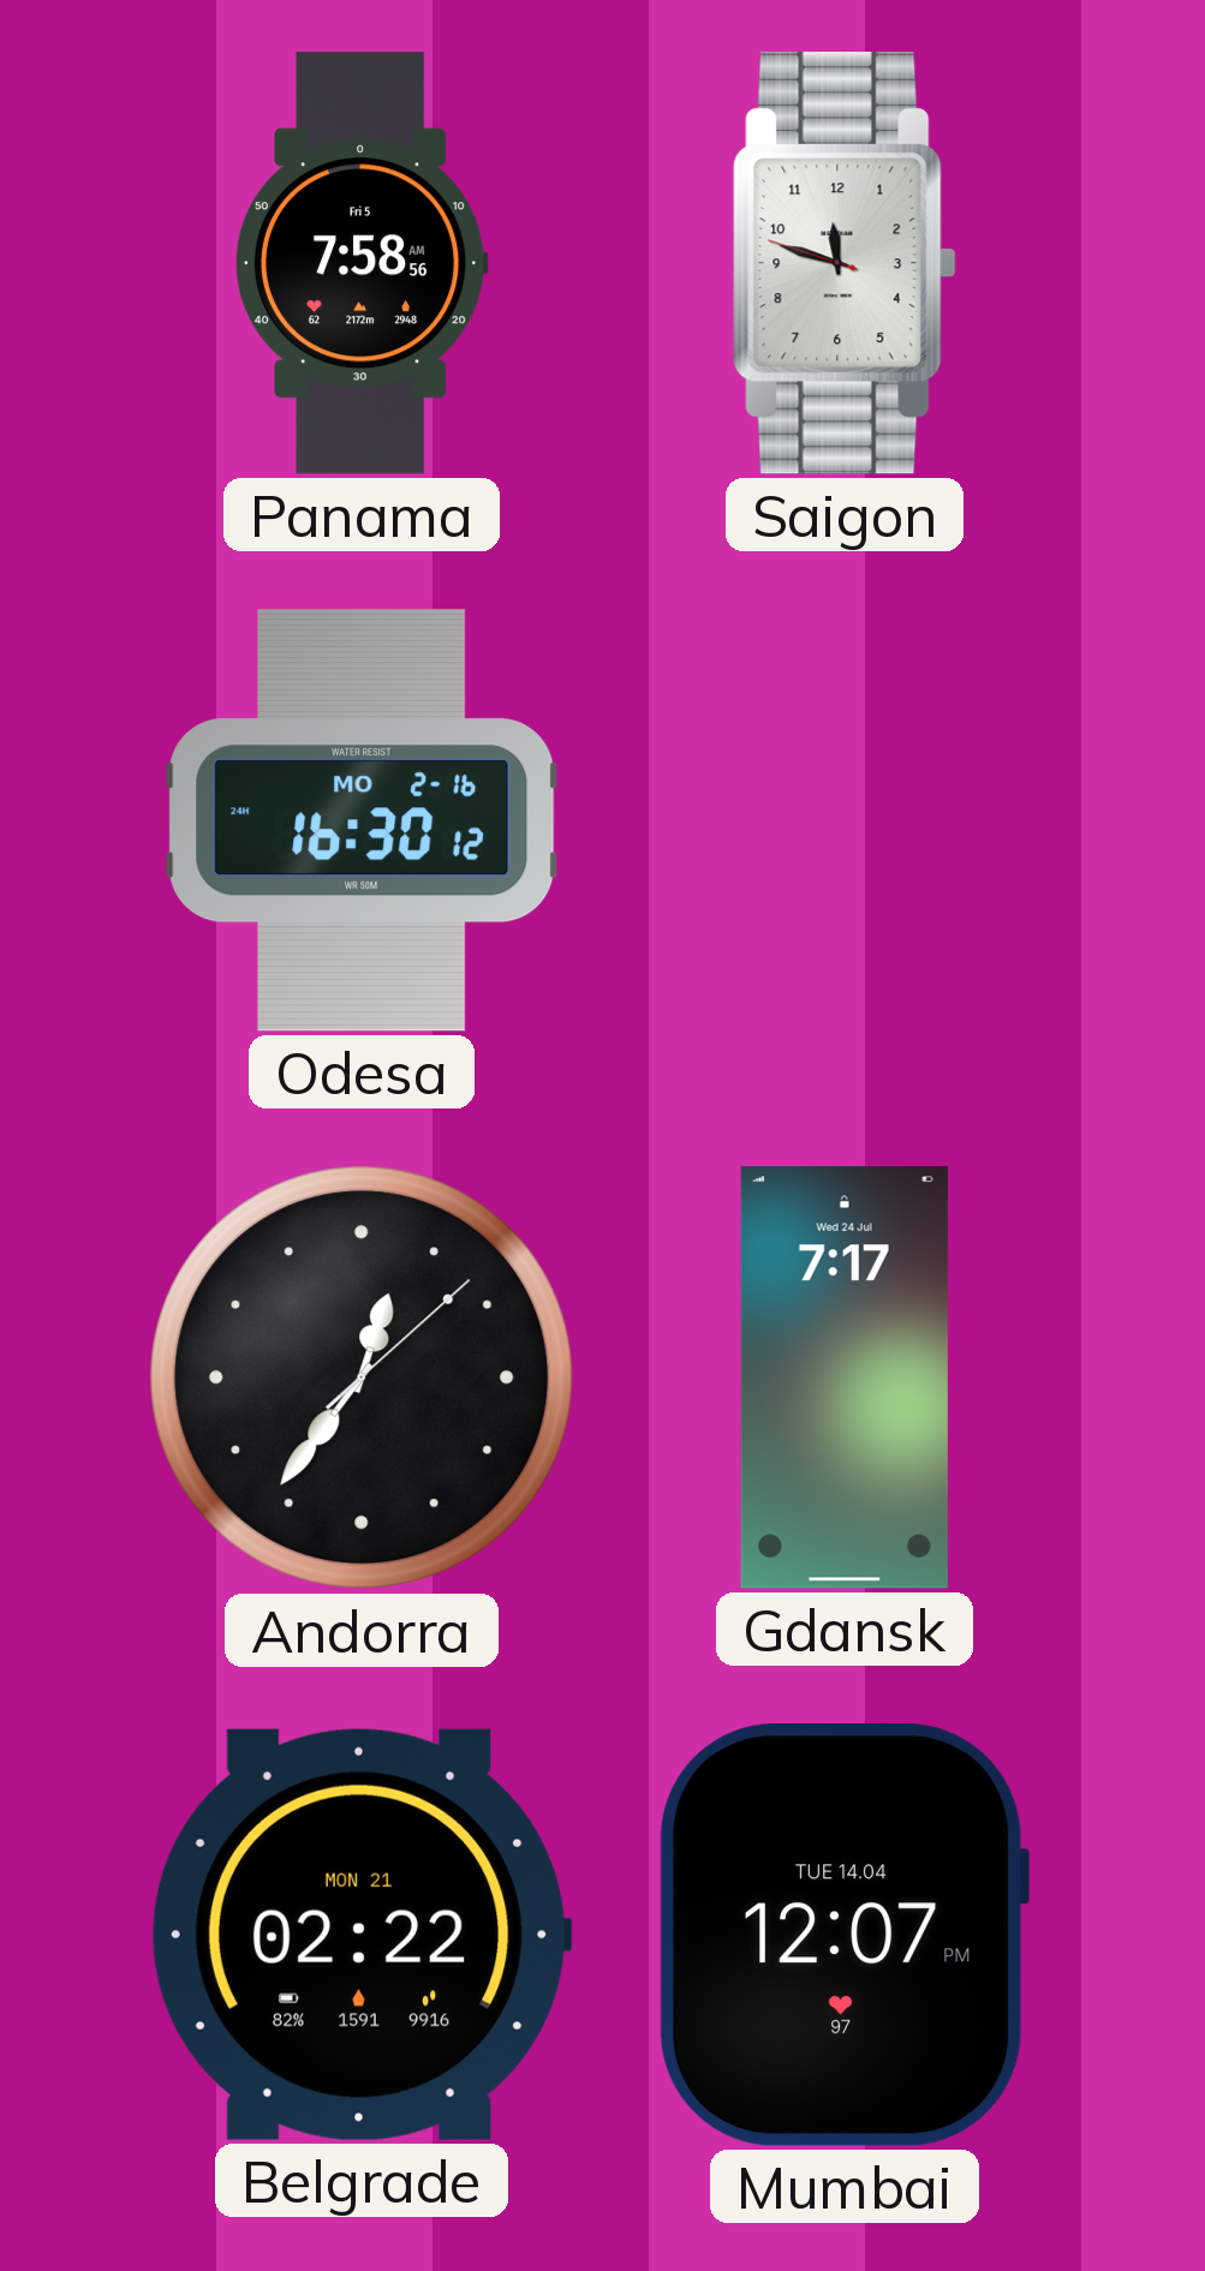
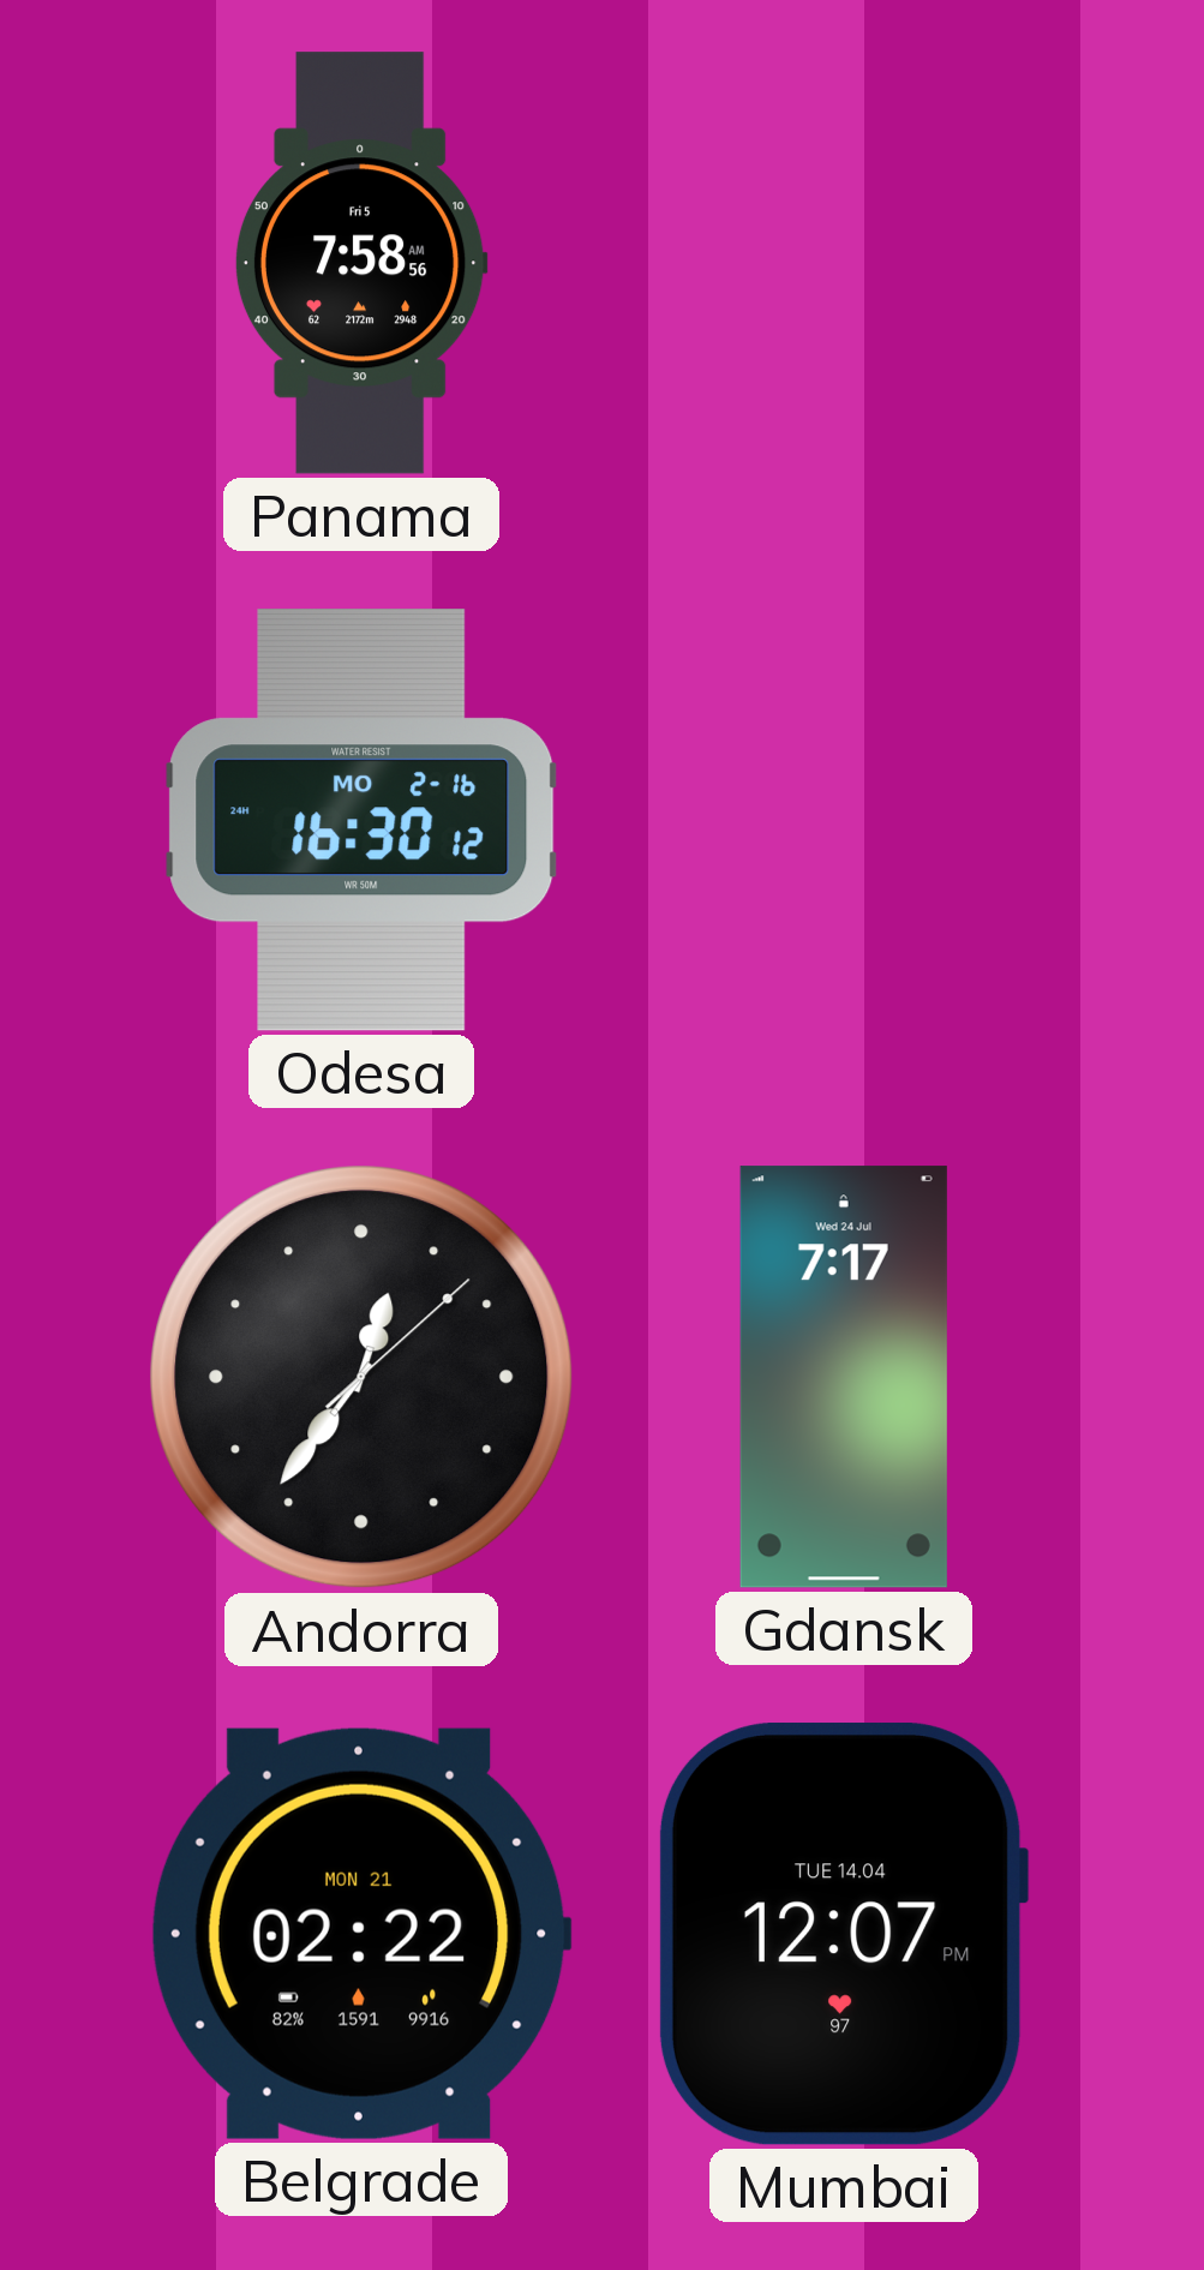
Saigon: 11:47 -> none (845, 263)
